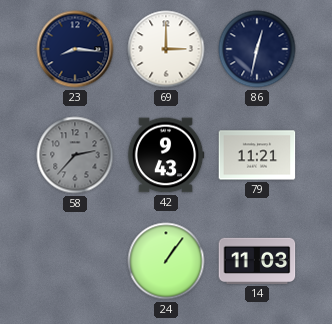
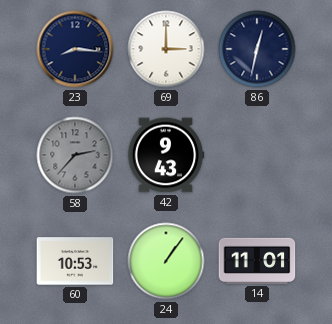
79: 11:21 -> none (257, 155)
60: none -> 10:53 (75, 261)
14: 11:03 -> 11:01 (257, 261)
